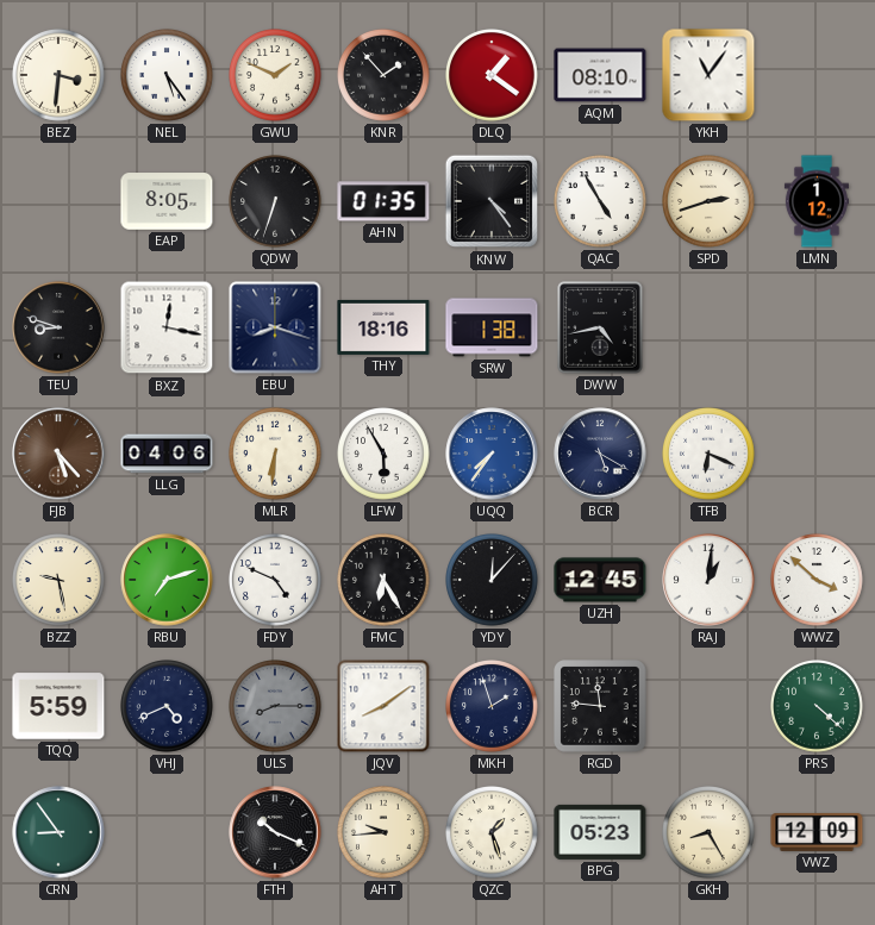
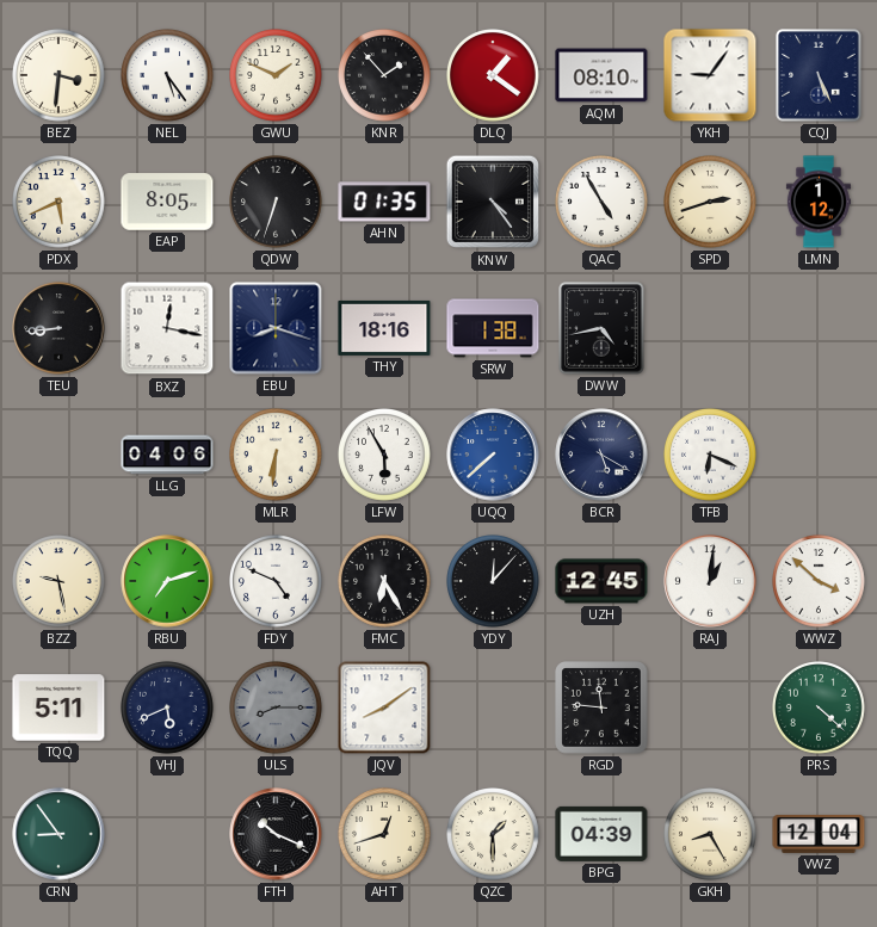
YKH: 11:06 -> 9:06 (710, 75)
CQJ: none -> 5:26 (819, 75)
PDX: none -> 5:41 (60, 203)
TEU: 8:48 -> 8:44 (58, 328)
FJB: 5:23 -> none (58, 454)
UQQ: 7:36 -> 7:38 (493, 455)
TQQ: 5:59 -> 5:11 (58, 707)
VHJ: 4:41 -> 5:41 (168, 709)
MKH: 1:57 -> none (493, 707)
AHT: 9:44 -> 12:42 (385, 835)
QZC: 1:27 -> 1:30 (494, 835)
BPG: 05:23 -> 04:39 (601, 834)
VWZ: 12:09 -> 12:04 (819, 834)
